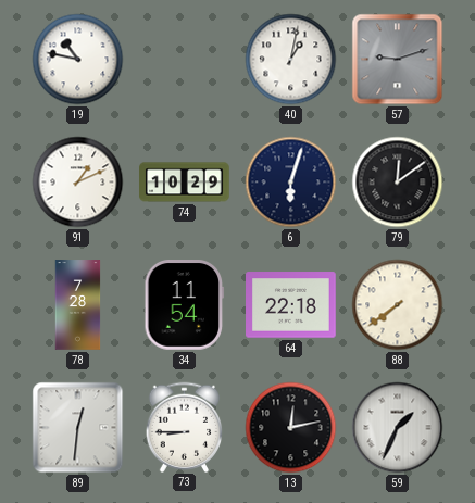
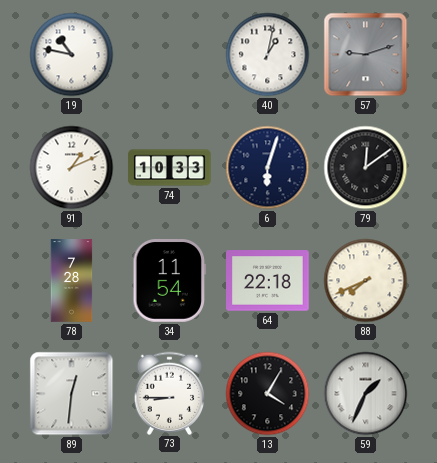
74: 10:29 -> 10:33 (170, 168)
88: 7:39 -> 7:41 (366, 281)
13: 12:13 -> 4:05 (268, 394)
